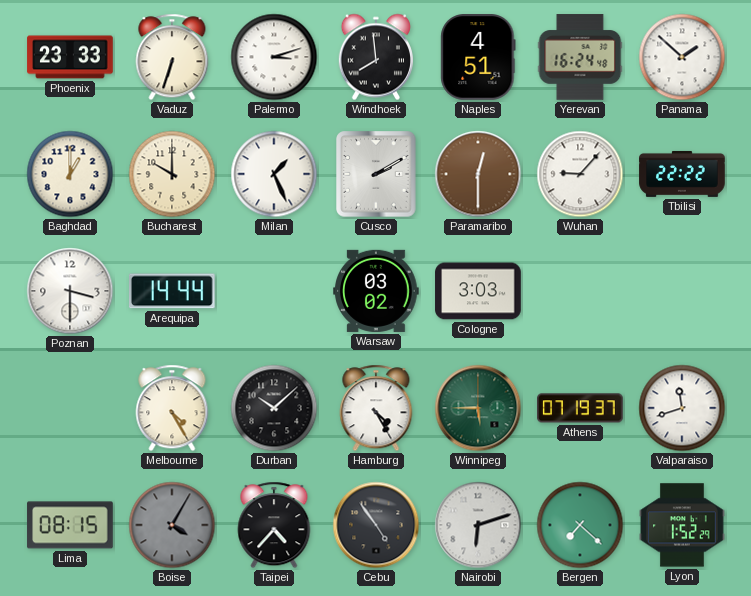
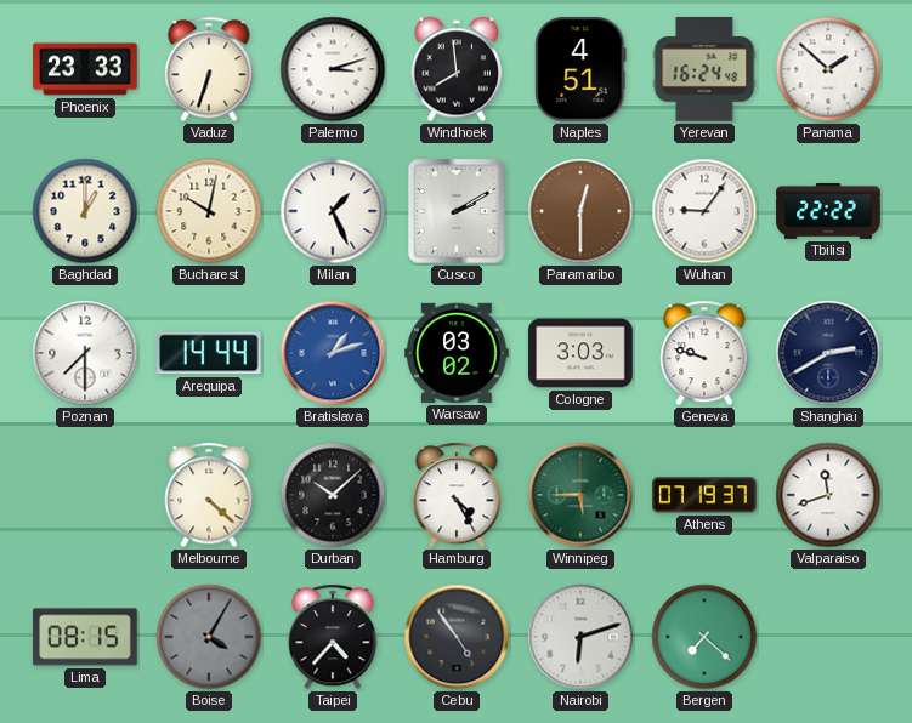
Bucharest: 10:00 -> 10:02 (209, 211)
Wuhan: 9:07 -> 9:06 (704, 211)
Poznan: 3:30 -> 7:30 (85, 353)
Bratislava: none -> 1:12 (333, 353)
Geneva: none -> 9:48 (704, 353)
Shanghai: none -> 2:40 (828, 353)
Melbourne: 4:25 -> 4:22 (209, 495)
Lyon: 1:52 -> none (682, 525)
